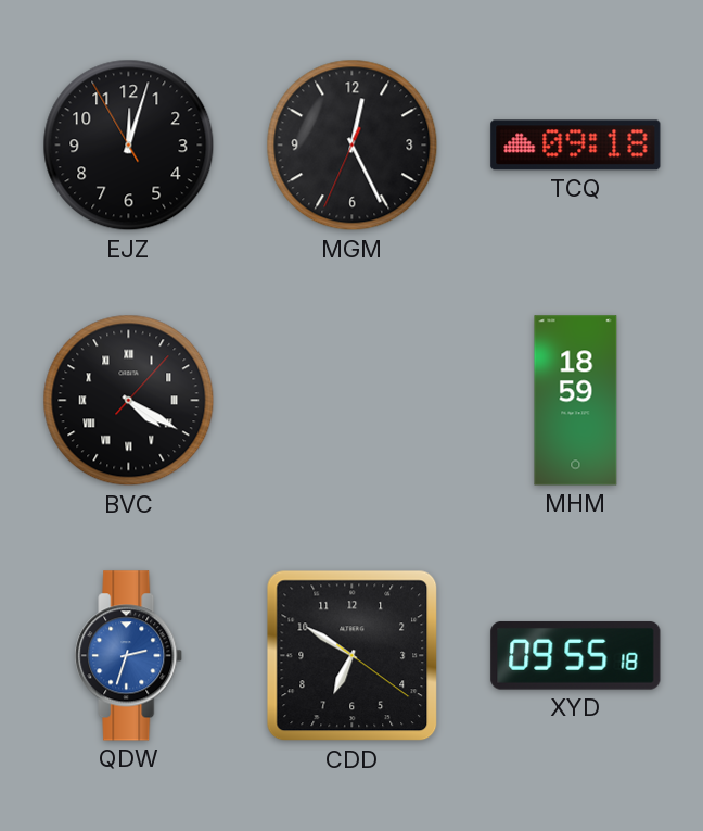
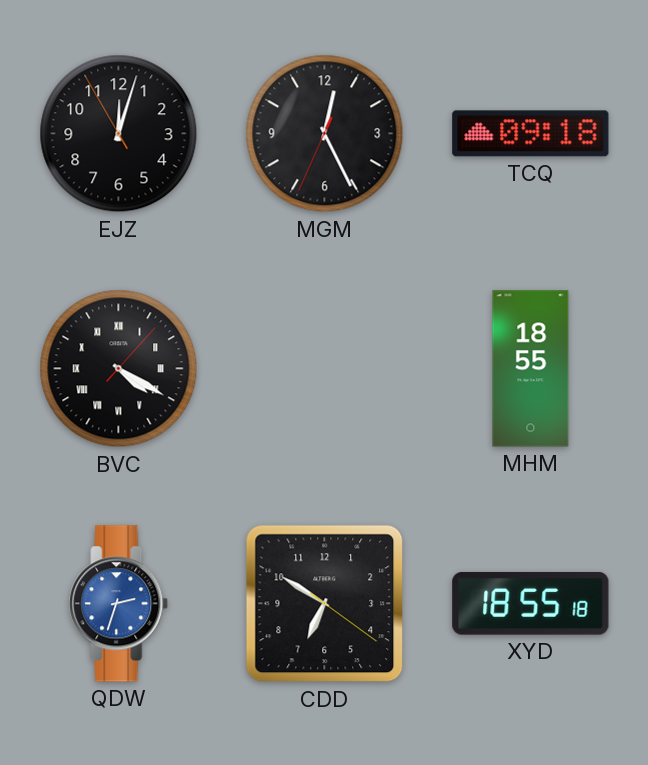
MHM: 18:59 -> 18:55 (531, 369)
XYD: 09:55 -> 18:55 (531, 604)
